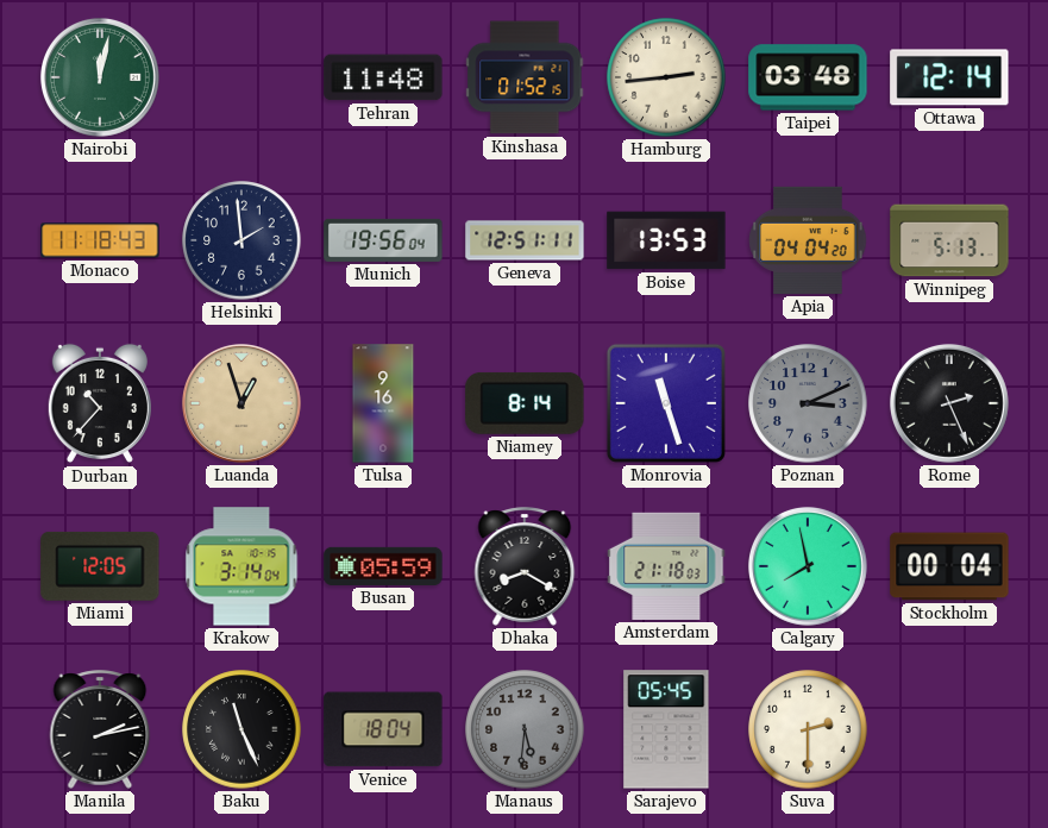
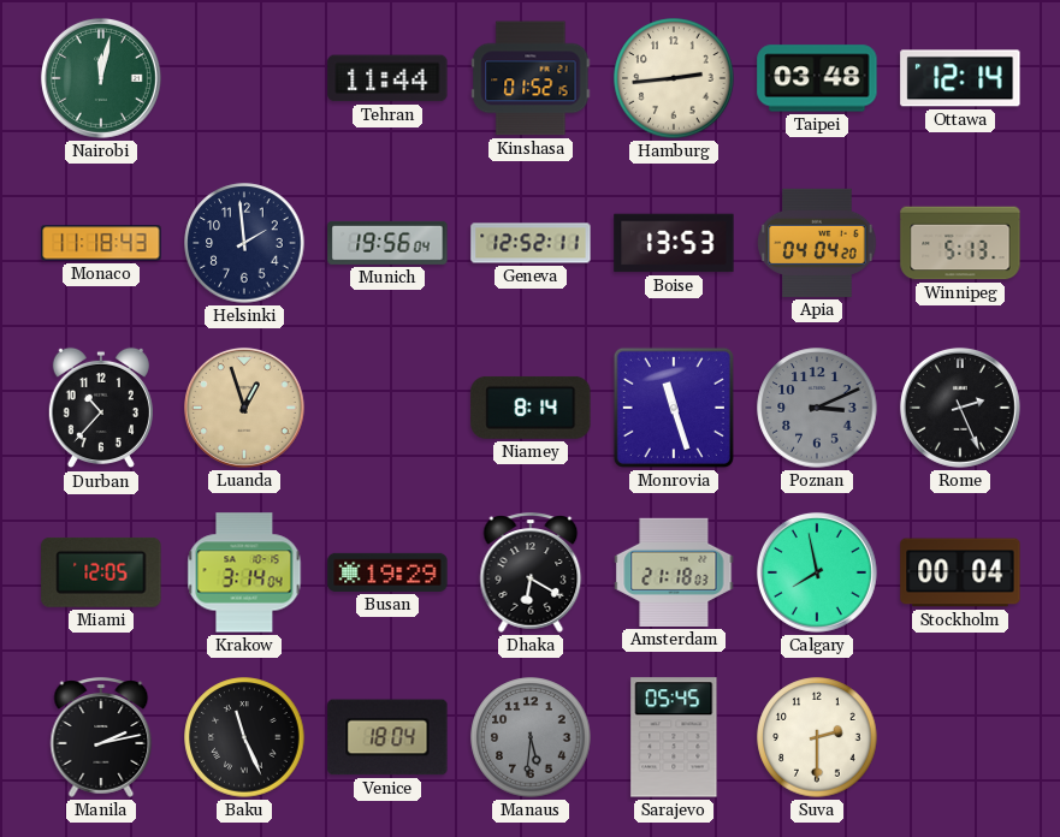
Tehran: 11:48 -> 11:44 (387, 78)
Geneva: 12:51 -> 12:52 (531, 243)
Tulsa: 9:16 -> none (383, 403)
Busan: 05:59 -> 19:29 (387, 572)
Dhaka: 8:20 -> 6:20 (531, 572)
